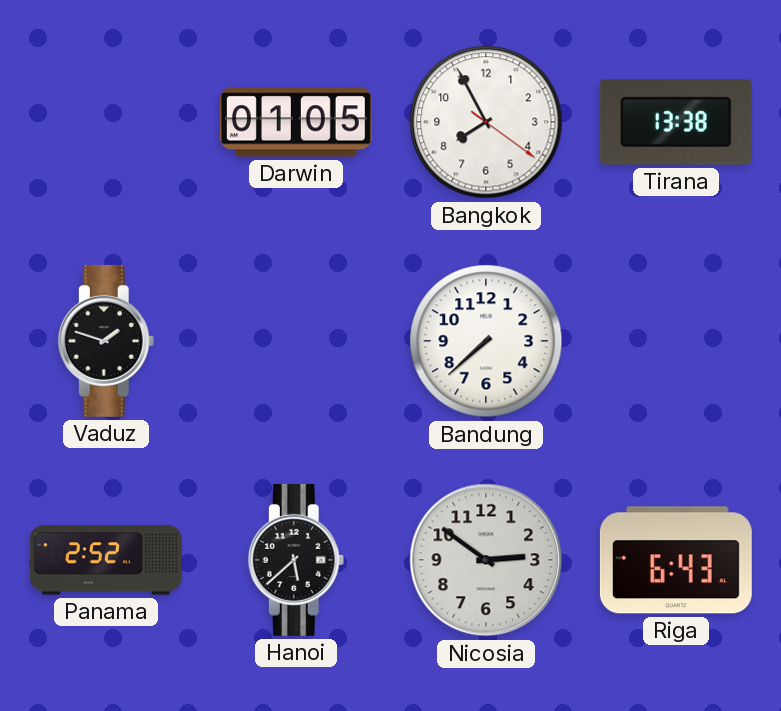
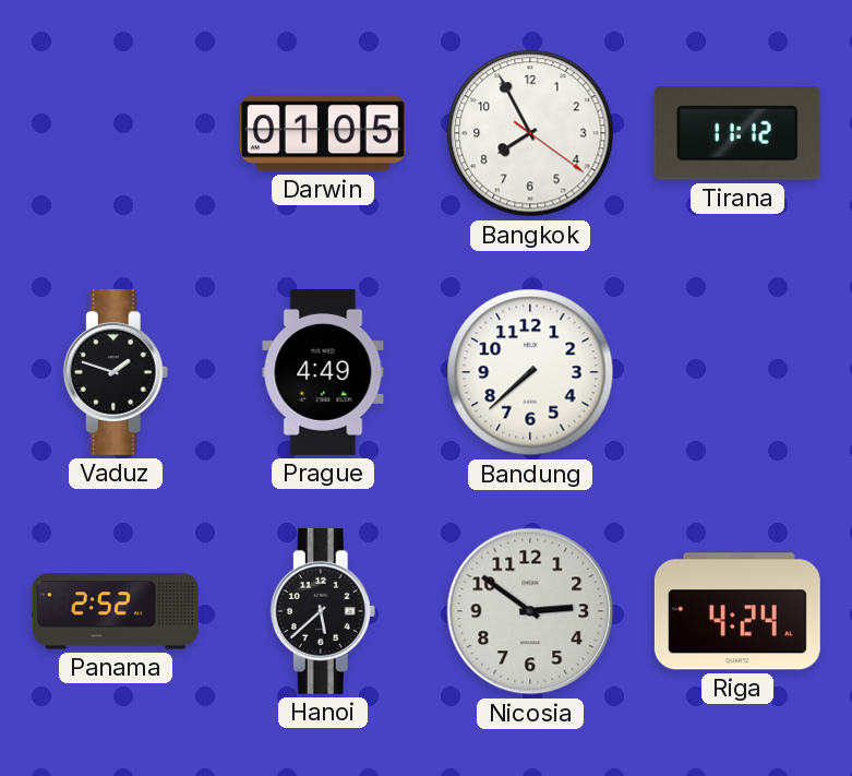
Tirana: 13:38 -> 11:12 (737, 133)
Prague: none -> 4:49 (323, 372)
Riga: 6:43 -> 4:24 (737, 611)
